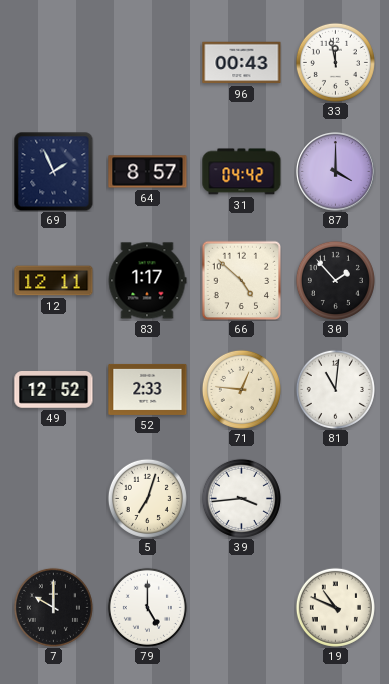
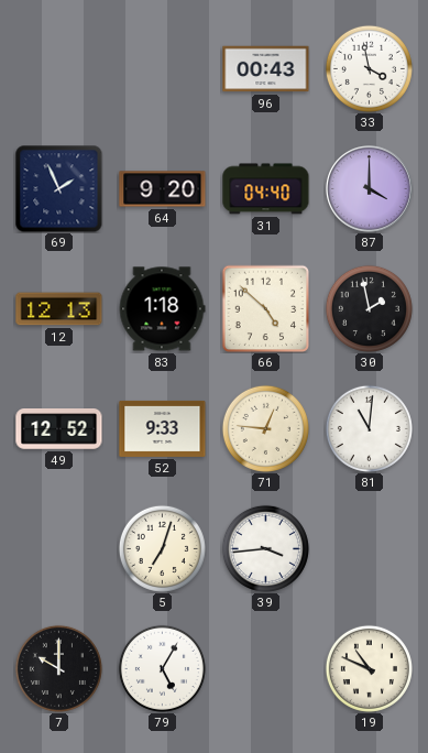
33: 11:58 -> 3:58 (369, 68)
64: 8:57 -> 9:20 (163, 189)
31: 04:42 -> 04:40 (266, 189)
12: 12:11 -> 12:13 (59, 309)
83: 1:17 -> 1:18 (162, 309)
30: 1:53 -> 1:58 (369, 308)
52: 2:33 -> 9:33 (163, 428)
79: 5:00 -> 5:05 (162, 668)
